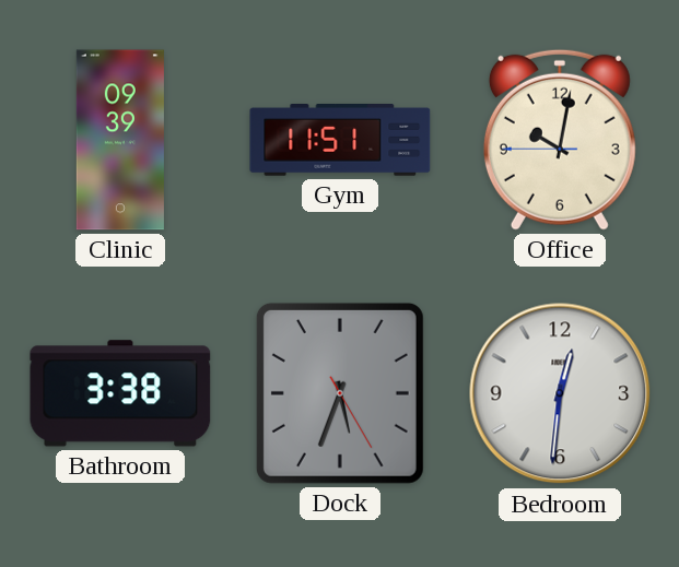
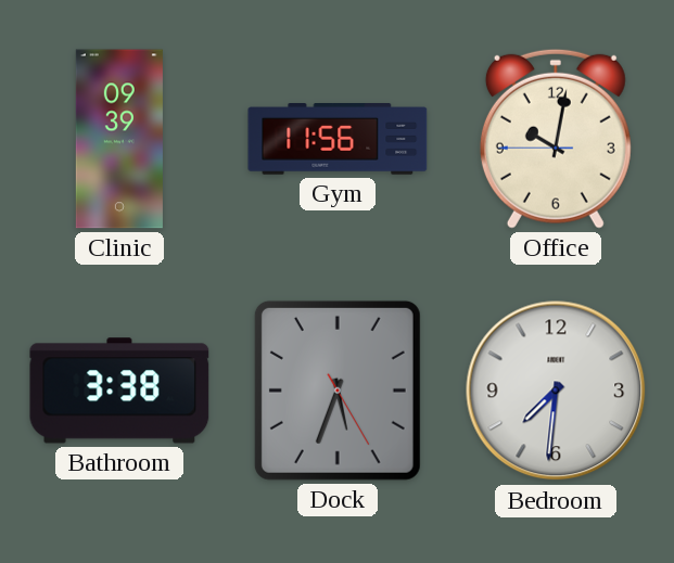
Gym: 11:51 -> 11:56 (338, 140)
Bedroom: 12:31 -> 7:31 (556, 391)
